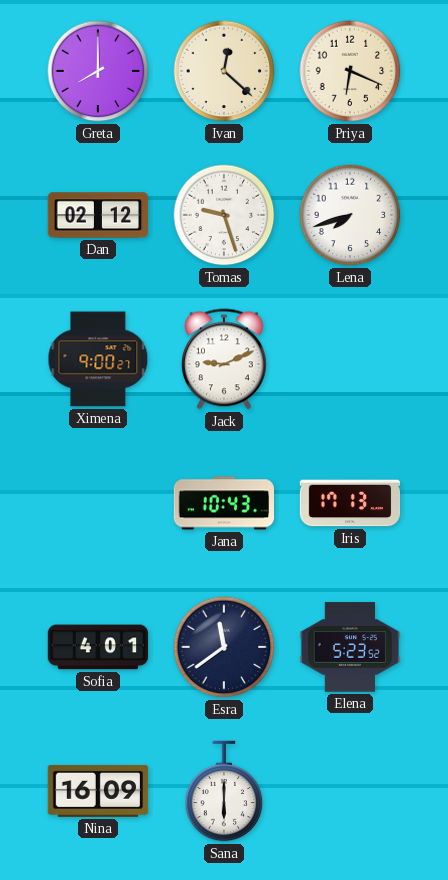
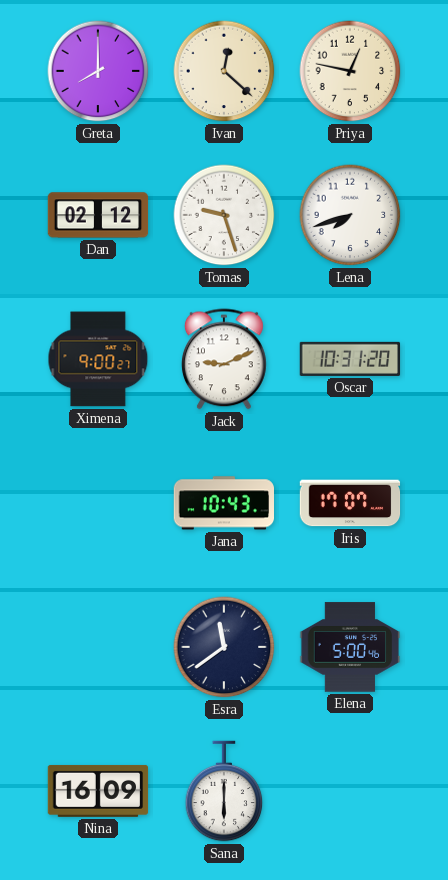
Priya: 6:19 -> 12:47 (350, 71)
Oscar: none -> 10:31 (350, 359)
Iris: 17:13 -> 17:07 (350, 503)
Sofia: 4:01 -> none (98, 647)
Elena: 5:23 -> 5:00 (350, 647)
